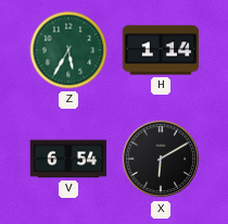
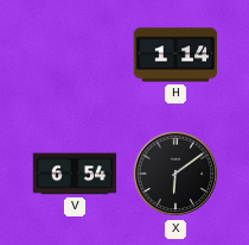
Z: 5:35 -> none (68, 50)
X: 6:10 -> 6:09 (175, 174)
